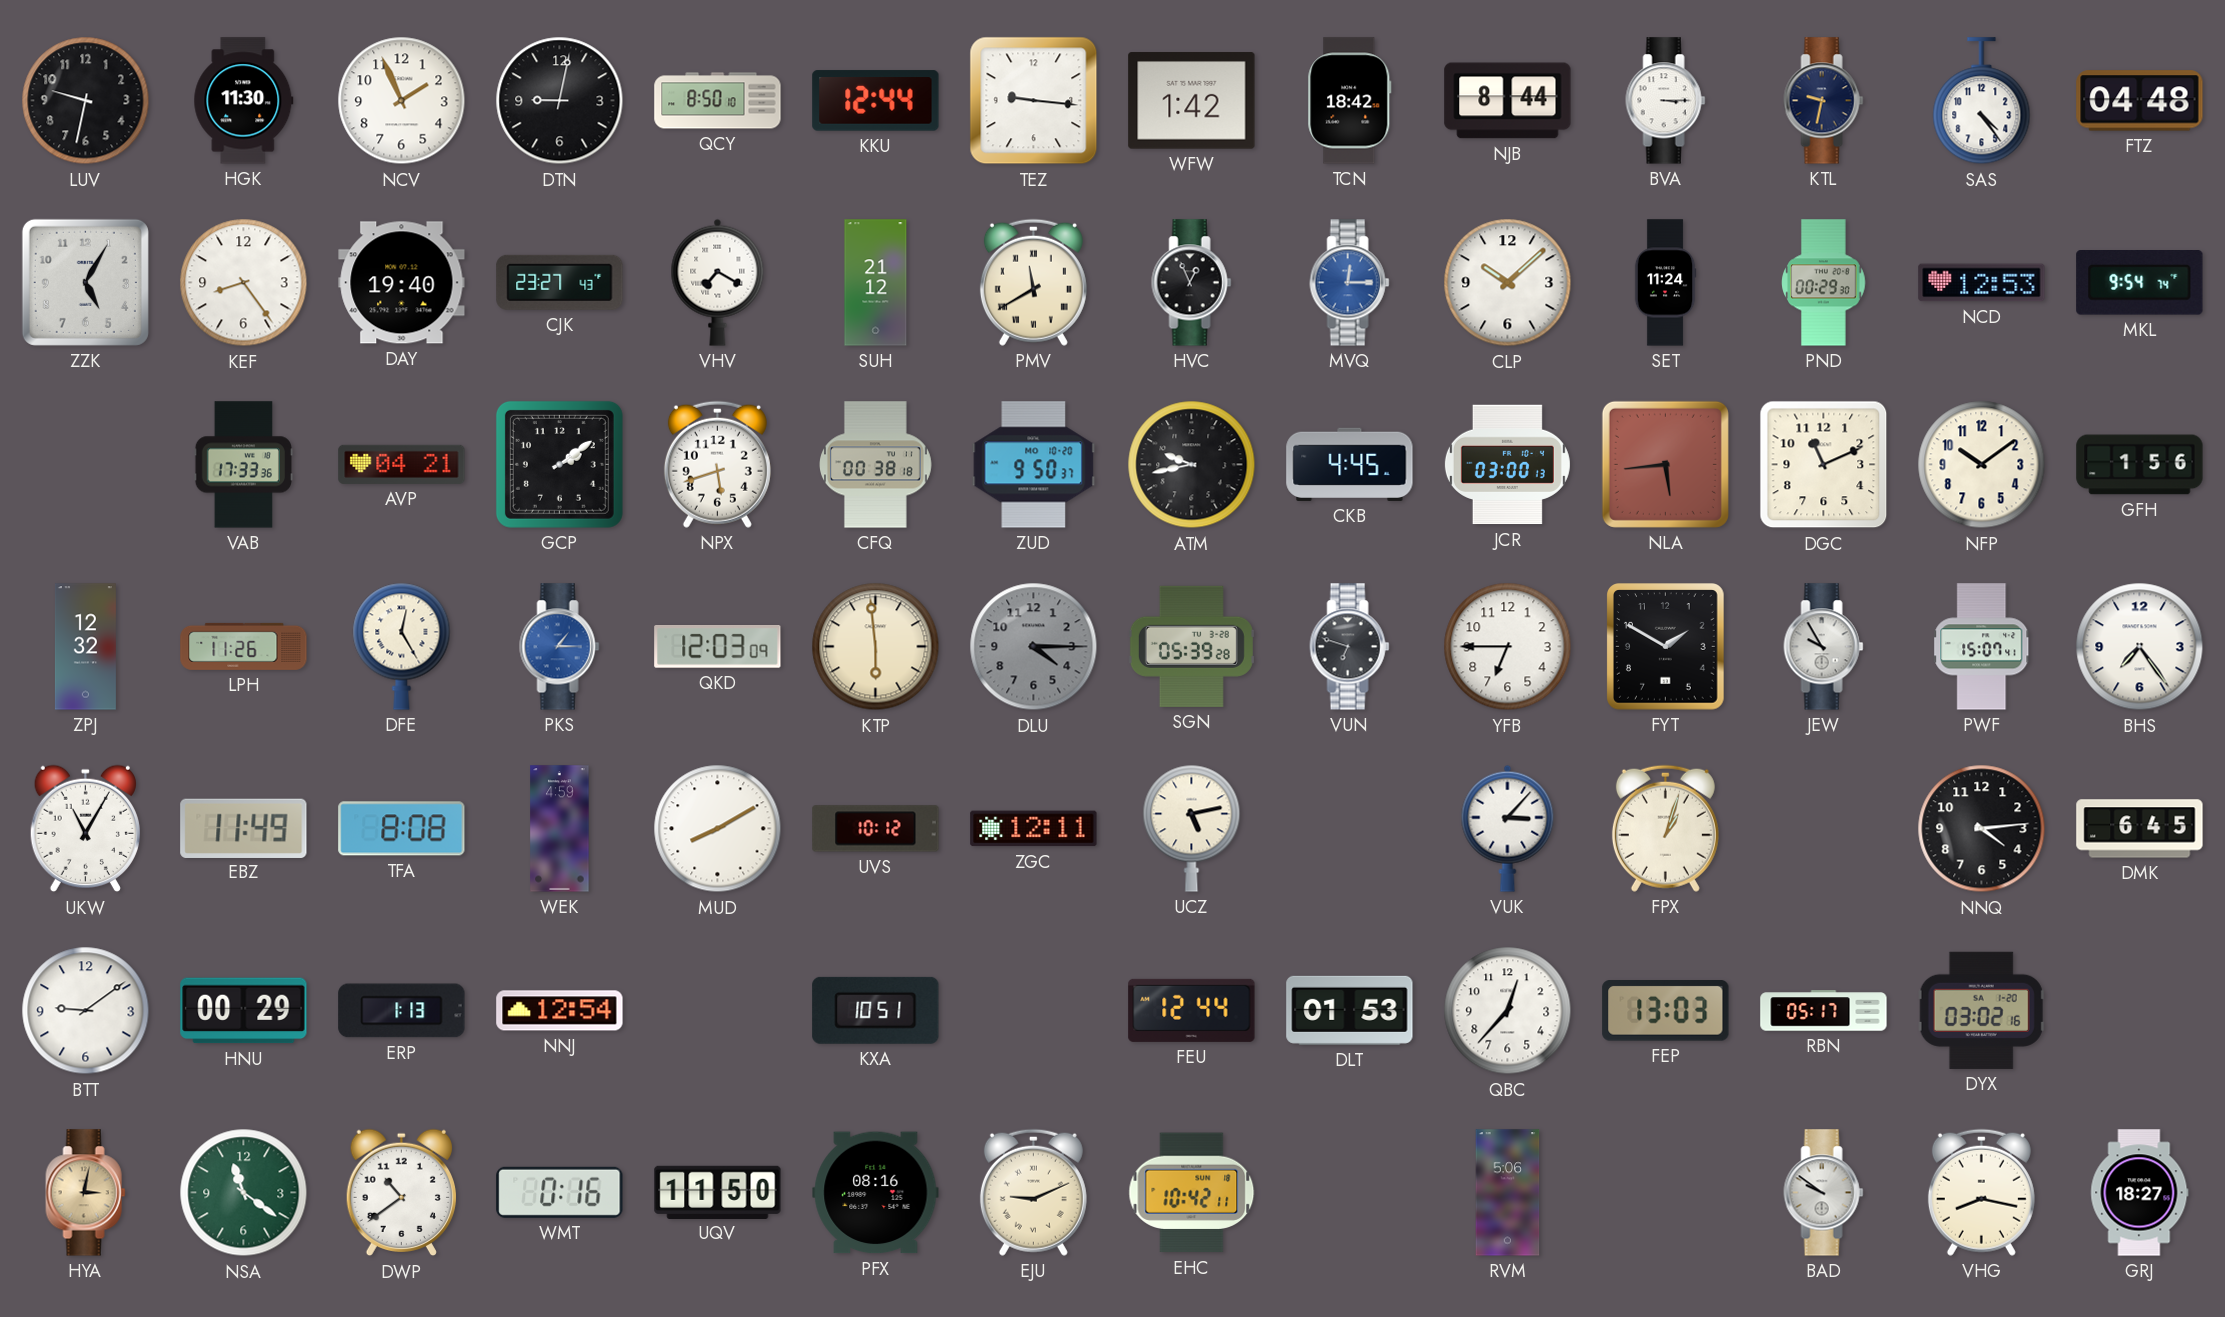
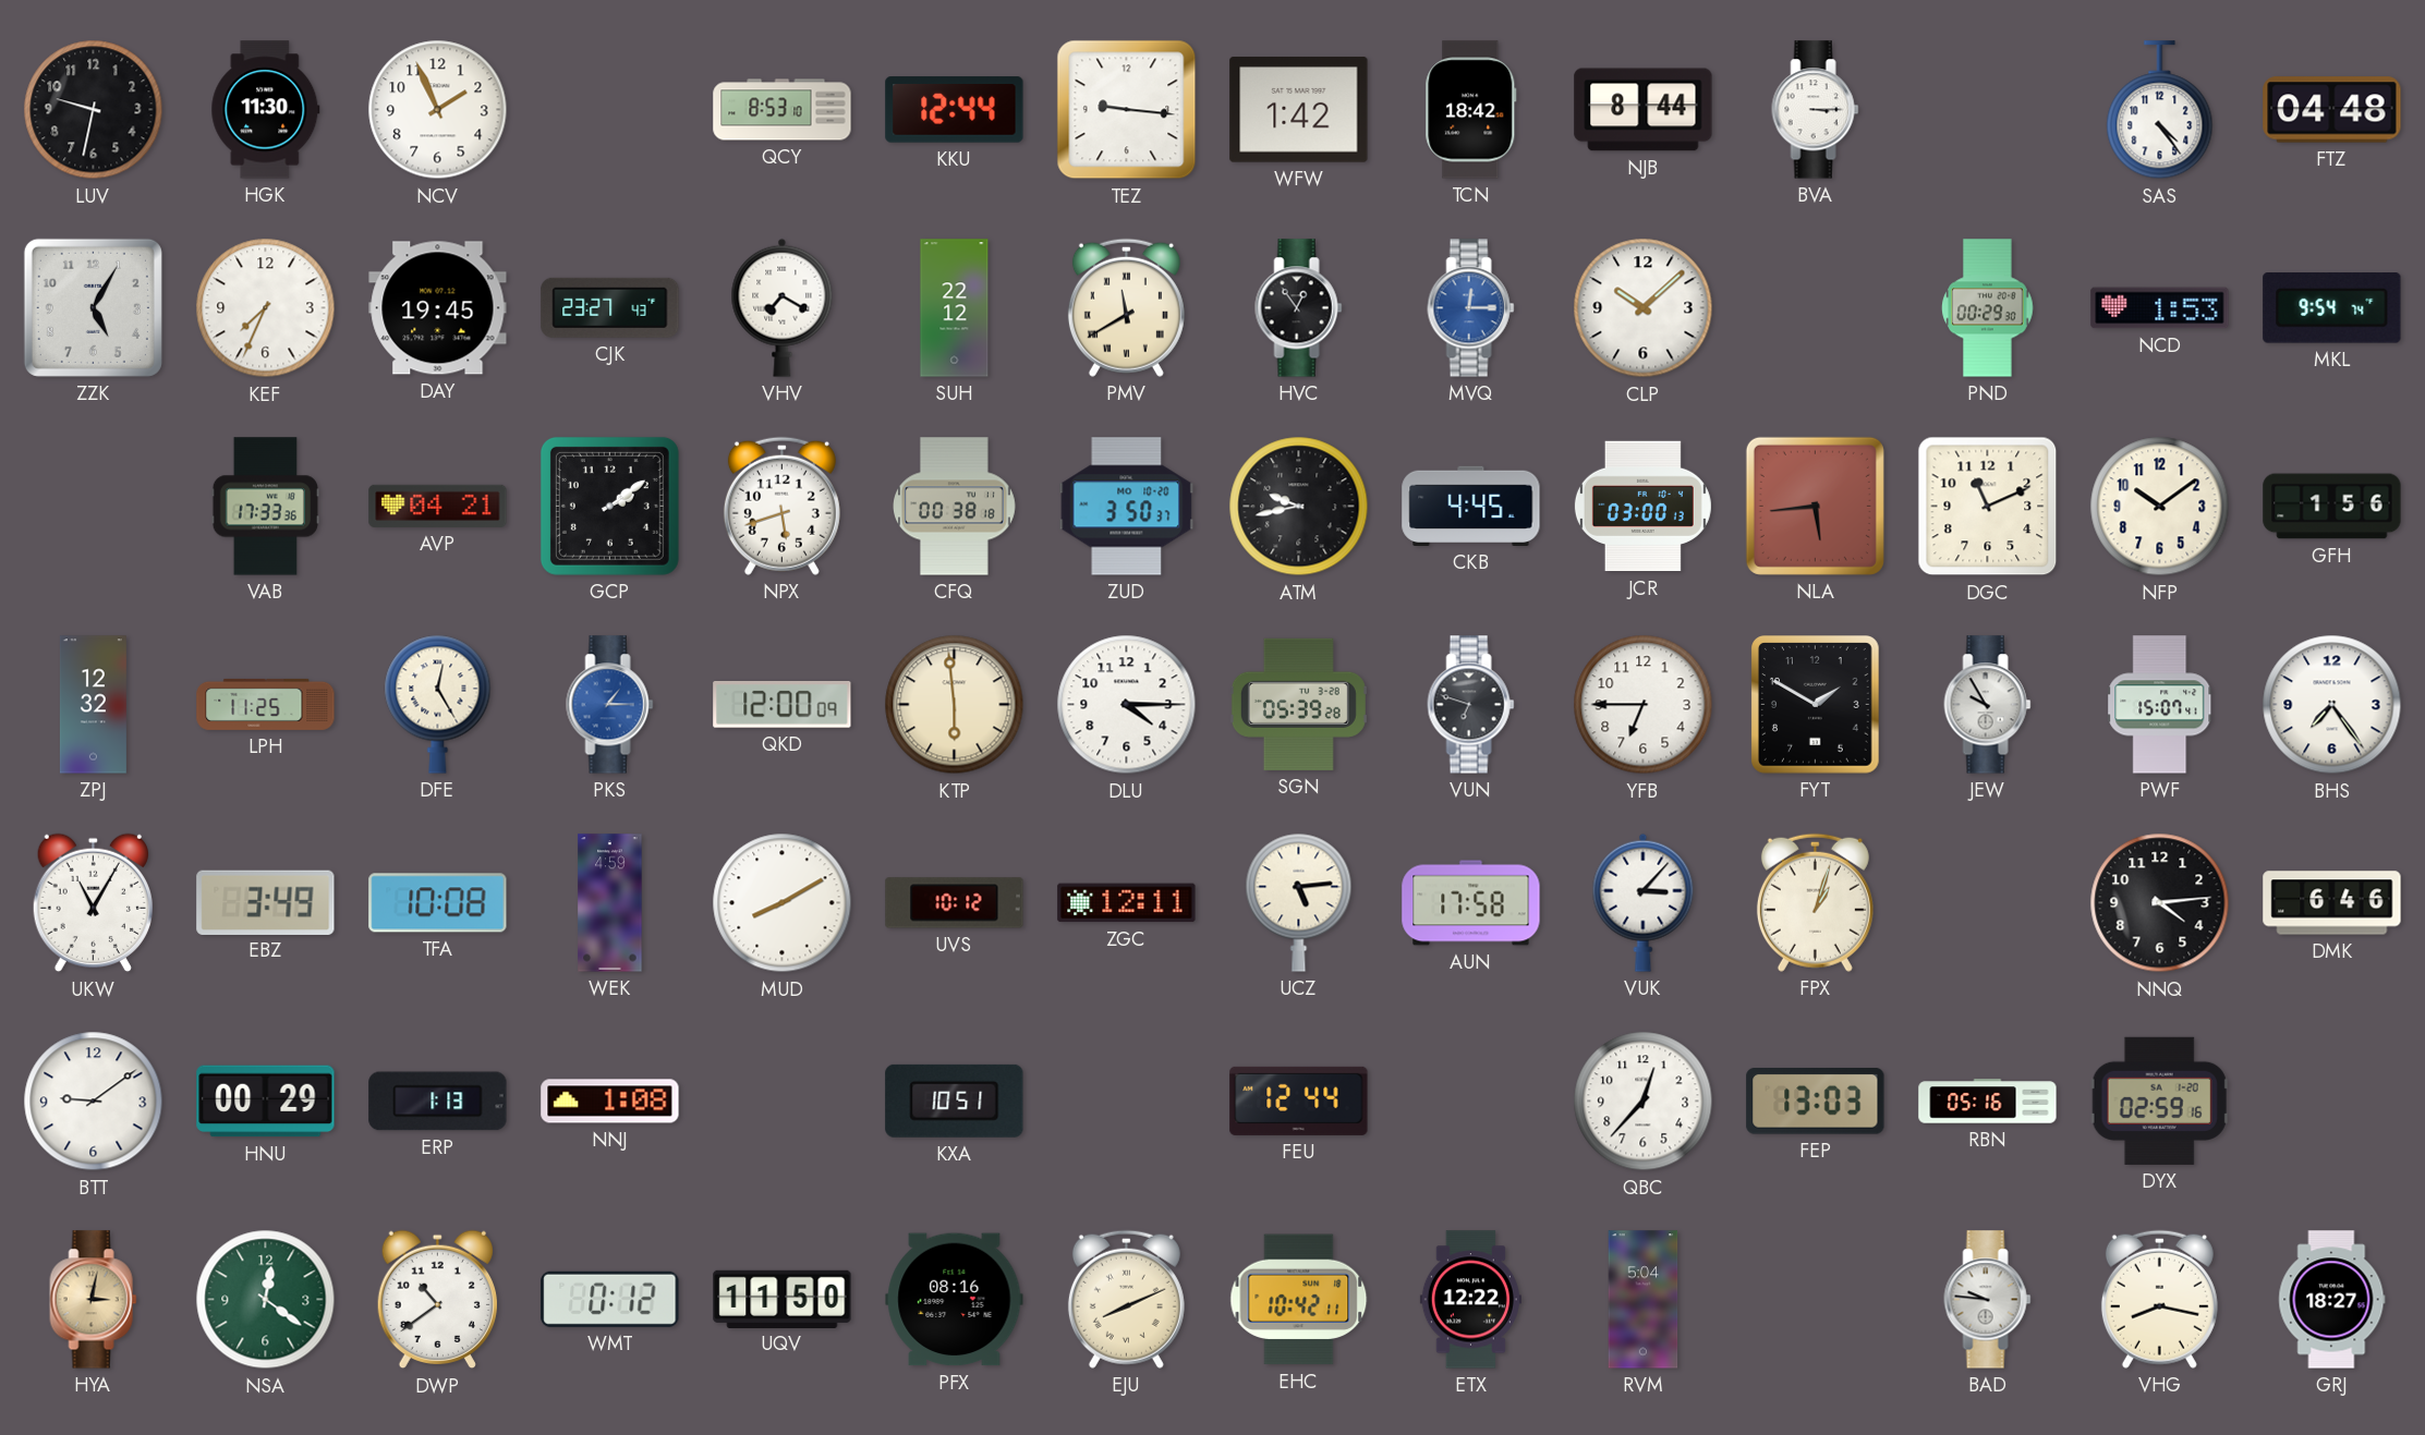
DTN: 9:02 -> none (560, 101)
QCY: 8:50 -> 8:53 (783, 110)
KTL: 9:32 -> none (1824, 101)
KEF: 8:24 -> 7:34 (266, 308)
DAY: 19:40 -> 19:45 (438, 308)
SUH: 21:12 -> 22:12 (955, 308)
HVC: 12:56 -> 12:54 (1299, 308)
SET: 11:24 -> none (1665, 283)
NCD: 12:53 -> 1:53 (2160, 308)
ZUD: 9:50 -> 3:50 (1127, 507)
LPH: 11:26 -> 11:25 (266, 704)
QKD: 12:03 -> 12:00 (783, 705)
DLU dial: grey -> white (1127, 705)
EBZ: 11:49 -> 3:49 (266, 902)
TFA: 8:08 -> 10:08 (438, 903)
UCZ: 5:13 -> 5:14 (1299, 902)
AUN: none -> 17:58 (1471, 903)
DMK: 6:45 -> 6:46 (2332, 903)
NNJ: 12:54 -> 1:08 (610, 1102)
DLT: 01:53 -> none (1350, 1010)
RBN: 05:17 -> 05:16 (1988, 1102)
DYX: 03:02 -> 02:59 (2159, 1100)
NSA: 11:21 -> 12:21 (266, 1300)
WMT: 0:16 -> 0:12 (610, 1299)
EJU: 9:11 -> 8:11 (1126, 1299)
ETX: none -> 12:22 (1470, 1300)
RVM: 5:06 -> 5:04 (1644, 1300)
BAD: 9:51 -> 9:46 (1988, 1300)
